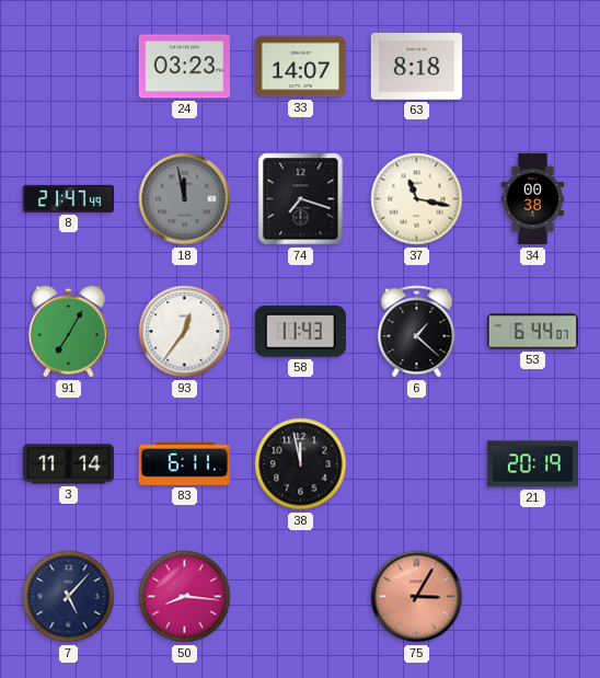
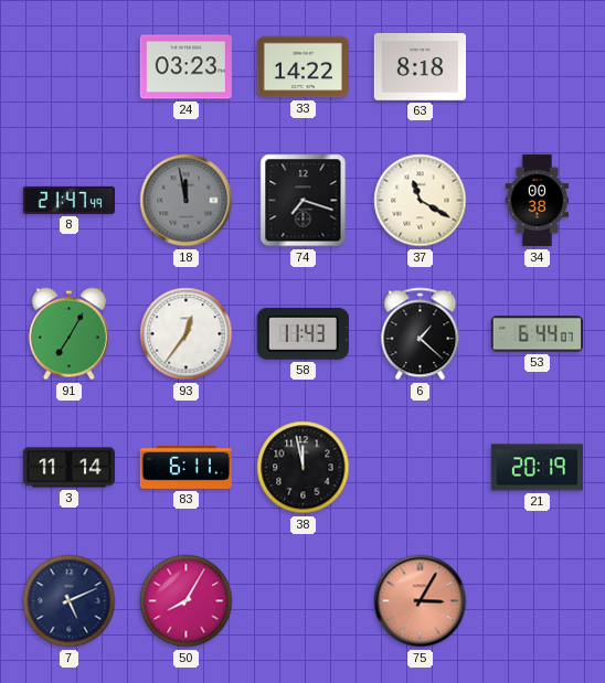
33: 14:07 -> 14:22 (302, 67)
37: 11:17 -> 11:20 (421, 201)
7: 5:07 -> 5:11 (70, 601)
50: 8:16 -> 8:05 (187, 601)
